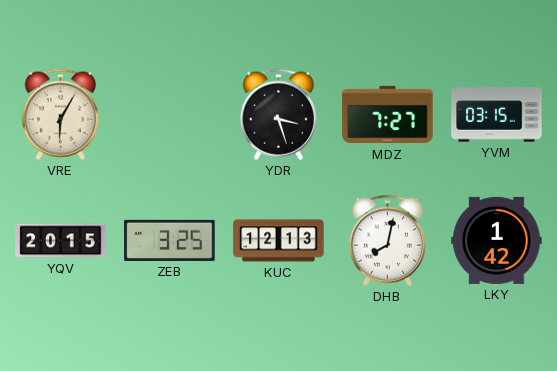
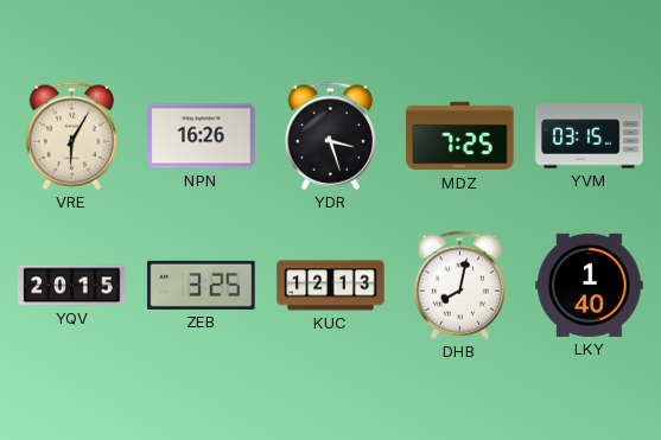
NPN: none -> 16:26 (202, 136)
MDZ: 7:27 -> 7:25 (460, 136)
LKY: 1:42 -> 1:40 (590, 285)
